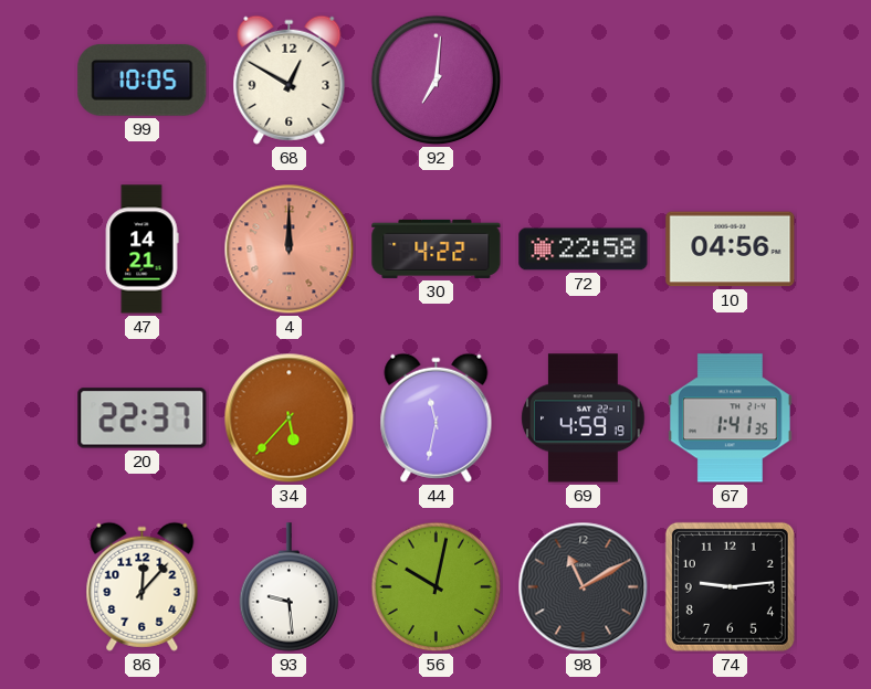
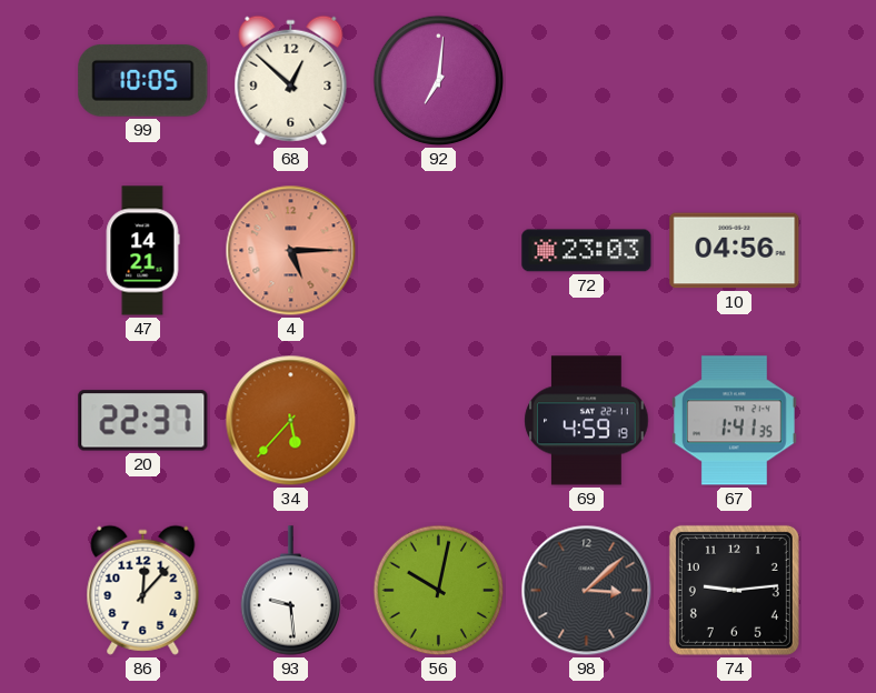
68: 12:50 -> 12:52 (291, 80)
4: 12:00 -> 5:15 (291, 251)
30: 4:22 -> none (437, 248)
72: 22:58 -> 23:03 (587, 251)
44: 11:32 -> none (437, 417)
98: 11:10 -> 3:08 (587, 591)
